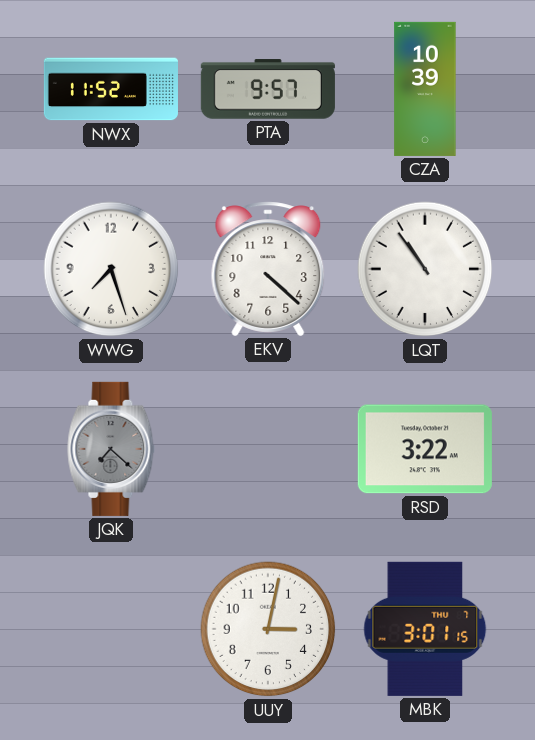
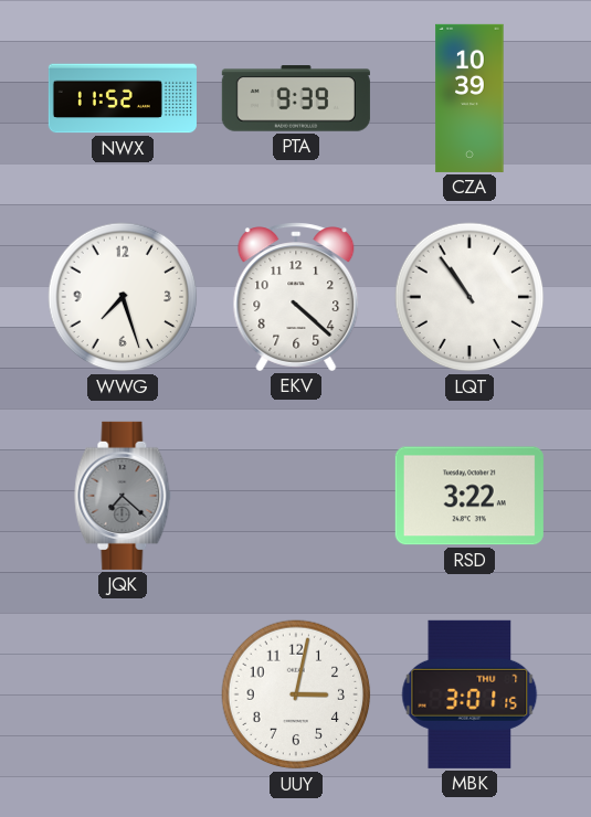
PTA: 9:57 -> 9:39 (296, 98)
